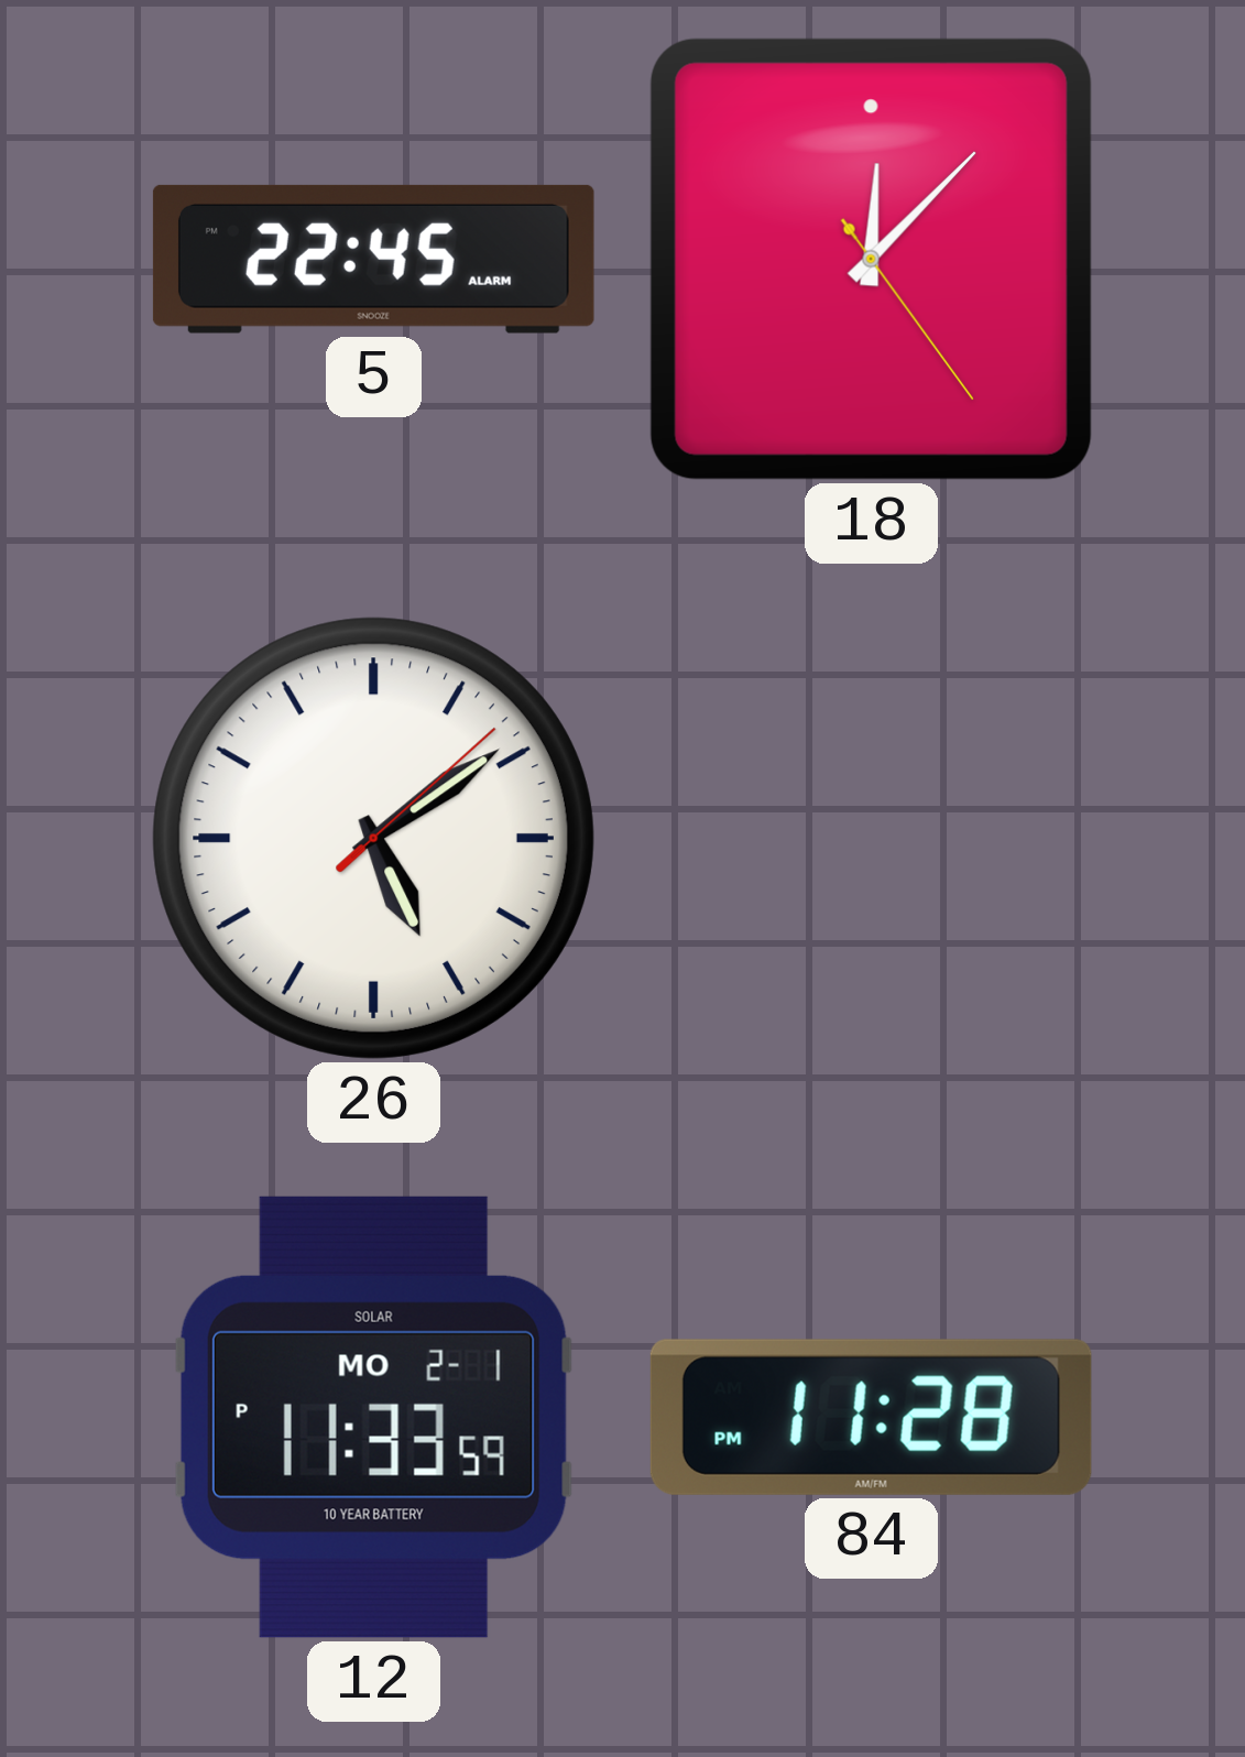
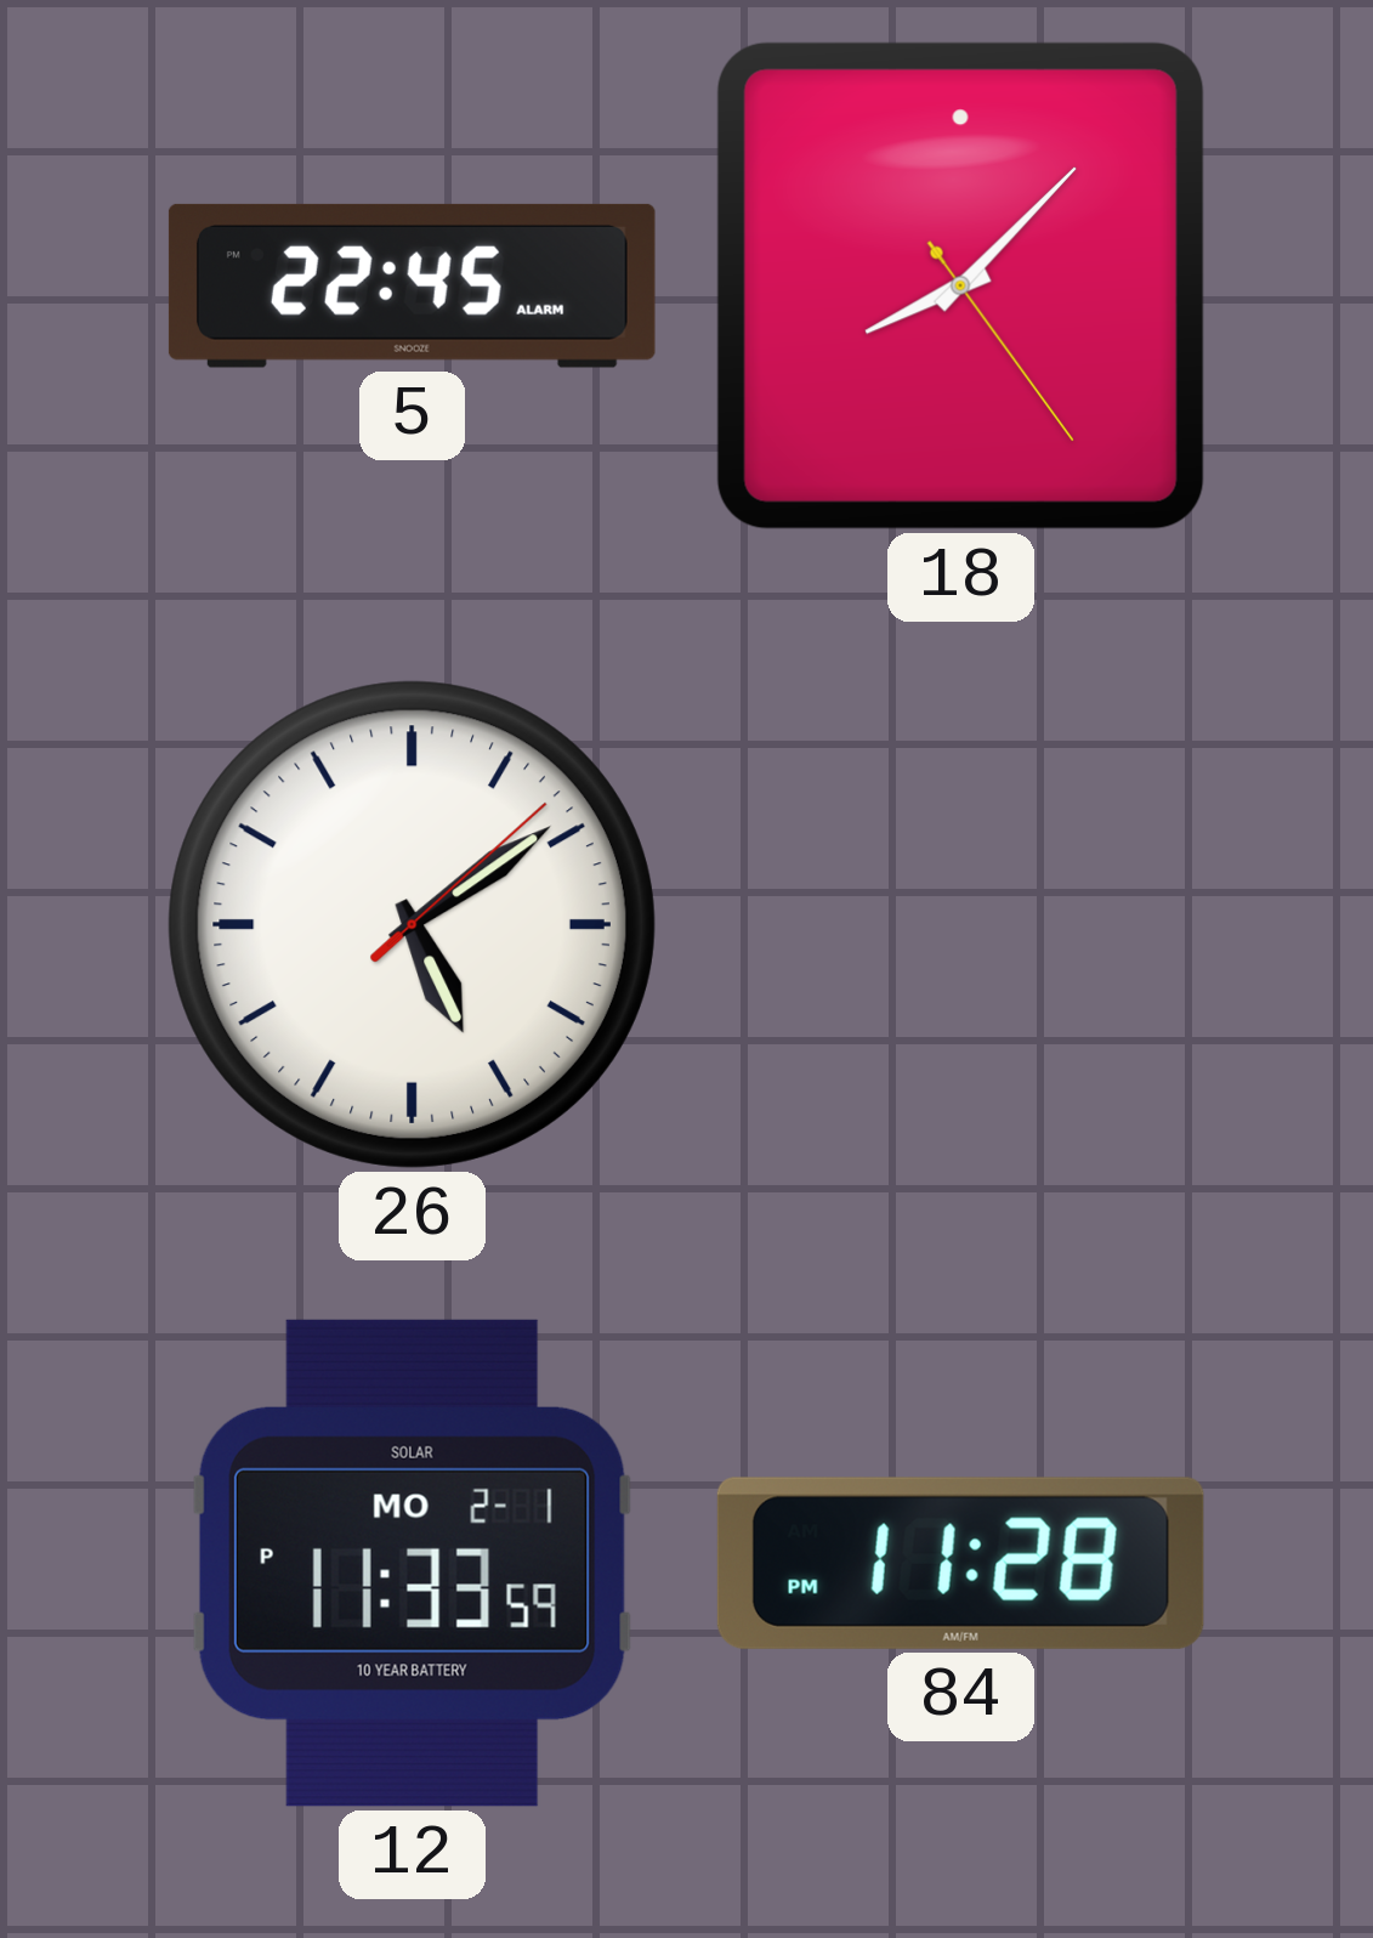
18: 12:07 -> 8:07 (960, 285)
